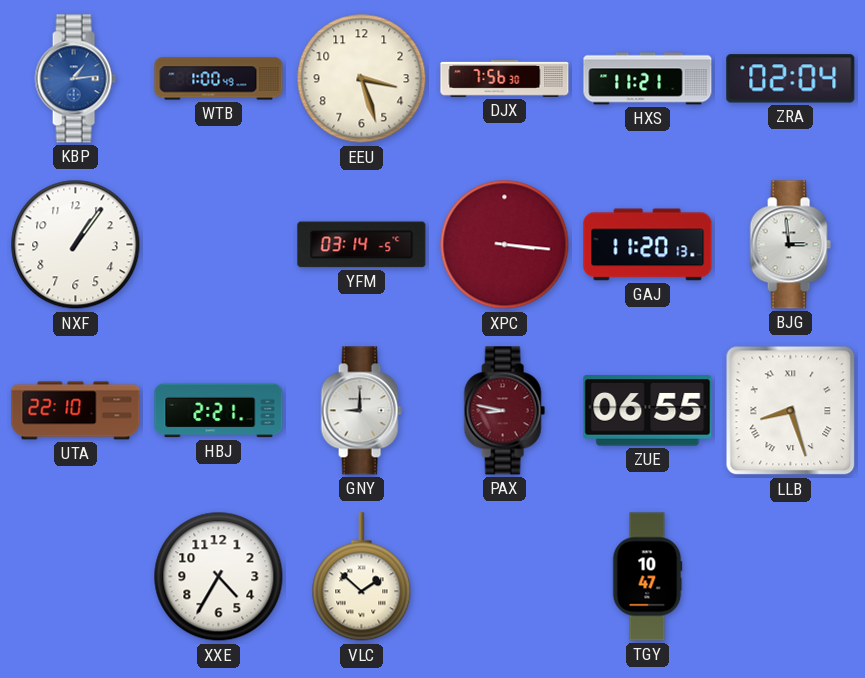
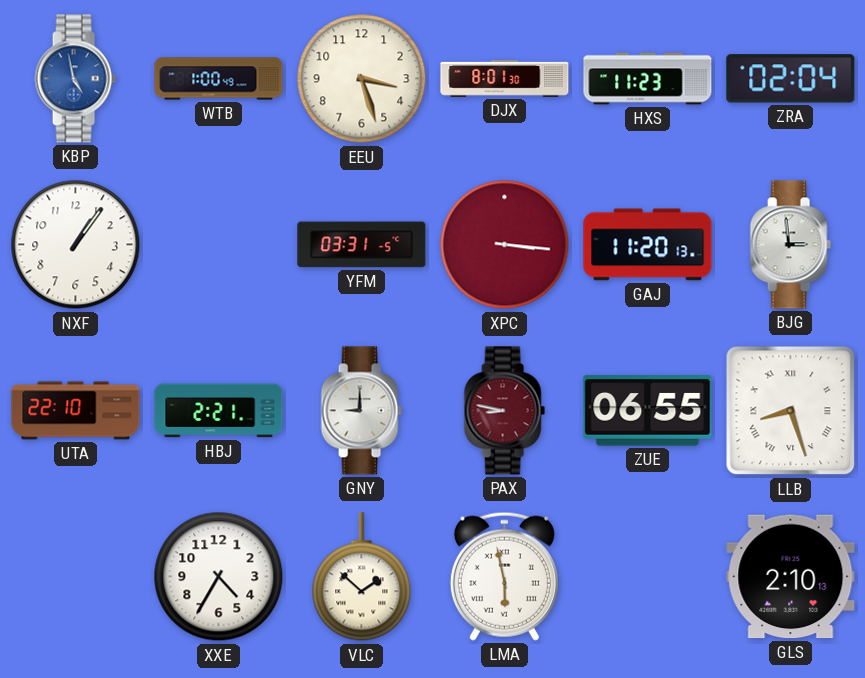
KBP: 1:14 -> 4:58 (75, 79)
DJX: 7:56 -> 8:01 (505, 79)
HXS: 11:21 -> 11:23 (648, 79)
YFM: 03:14 -> 03:31 (362, 245)
LMA: none -> 5:58 (504, 576)
TGY: 10:47 -> none (647, 577)
GLS: none -> 2:10 (791, 577)
